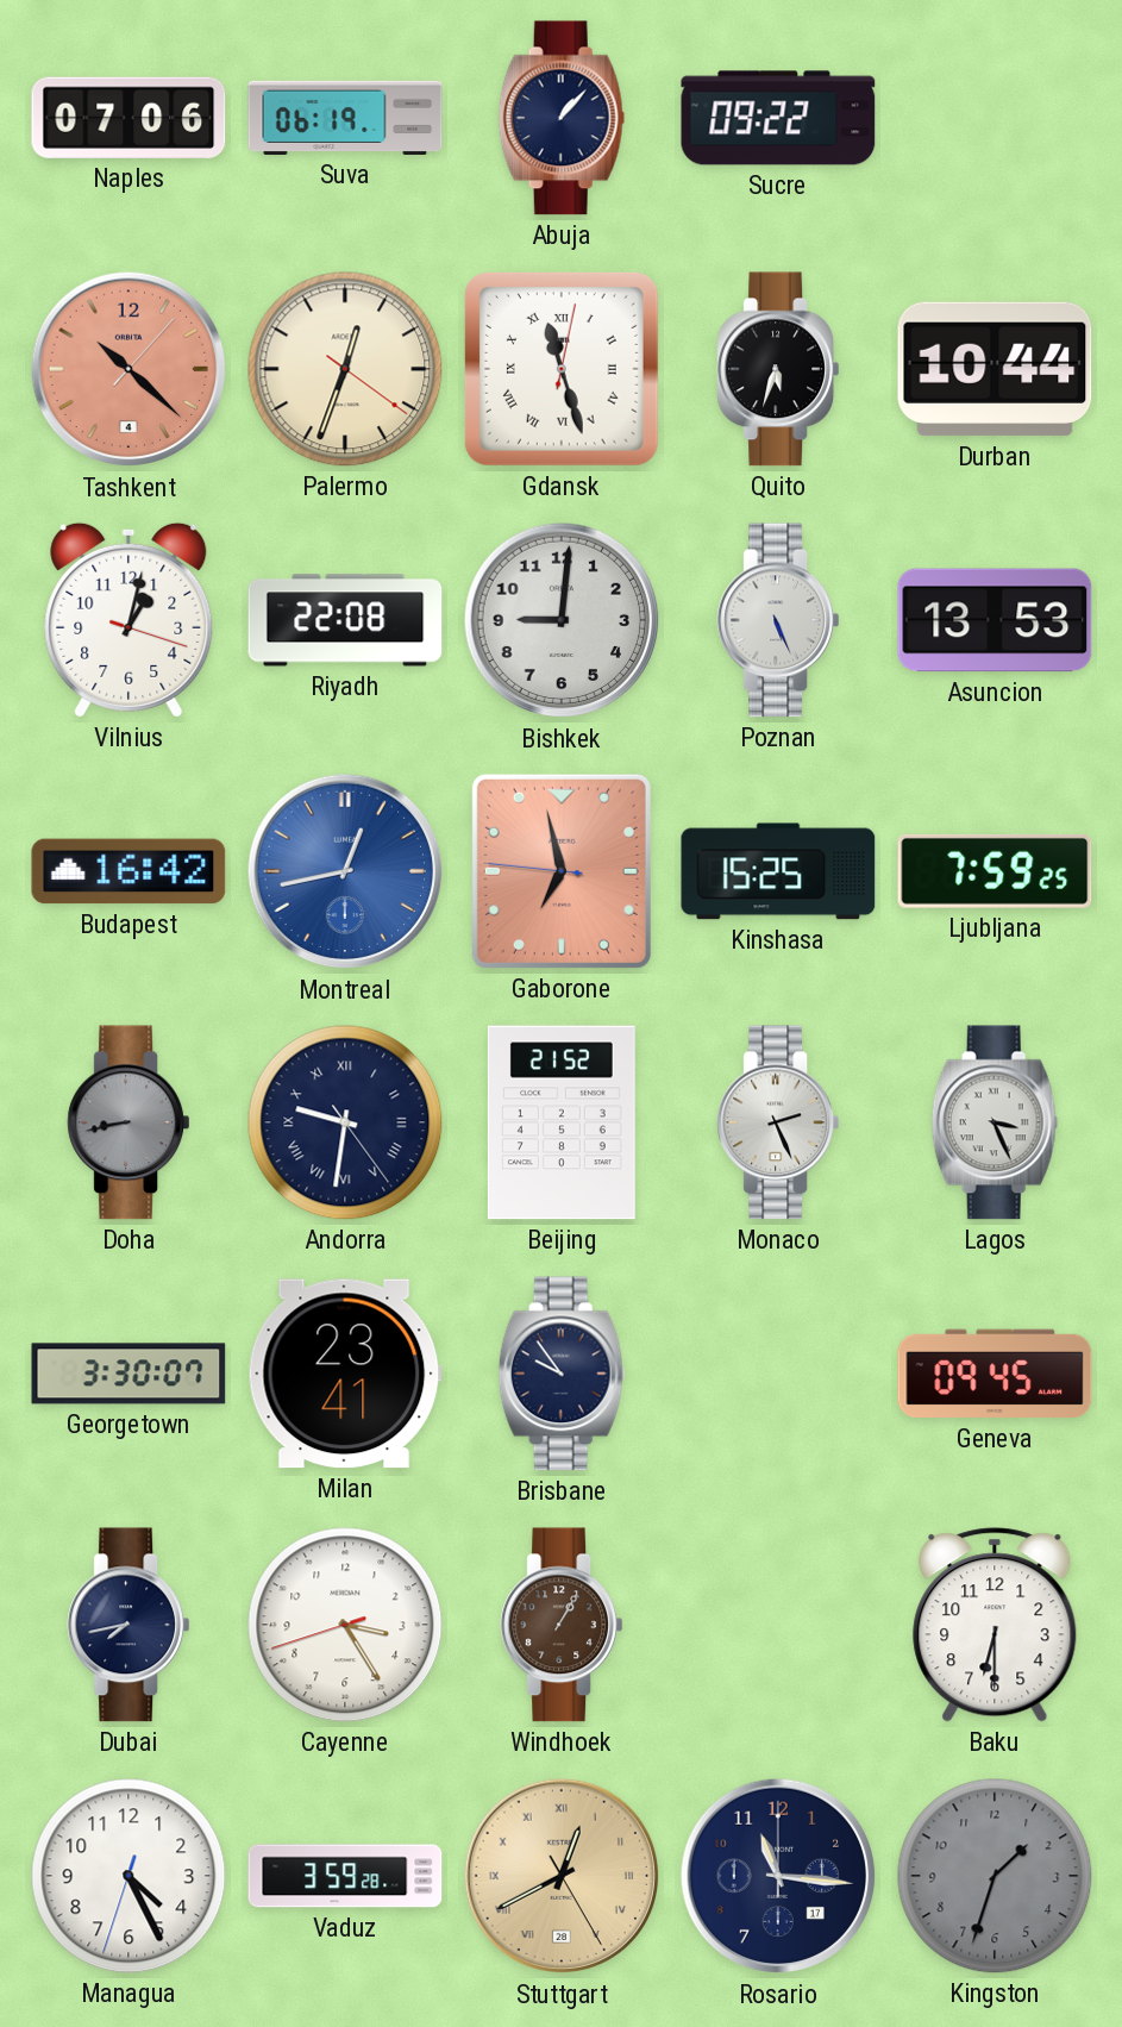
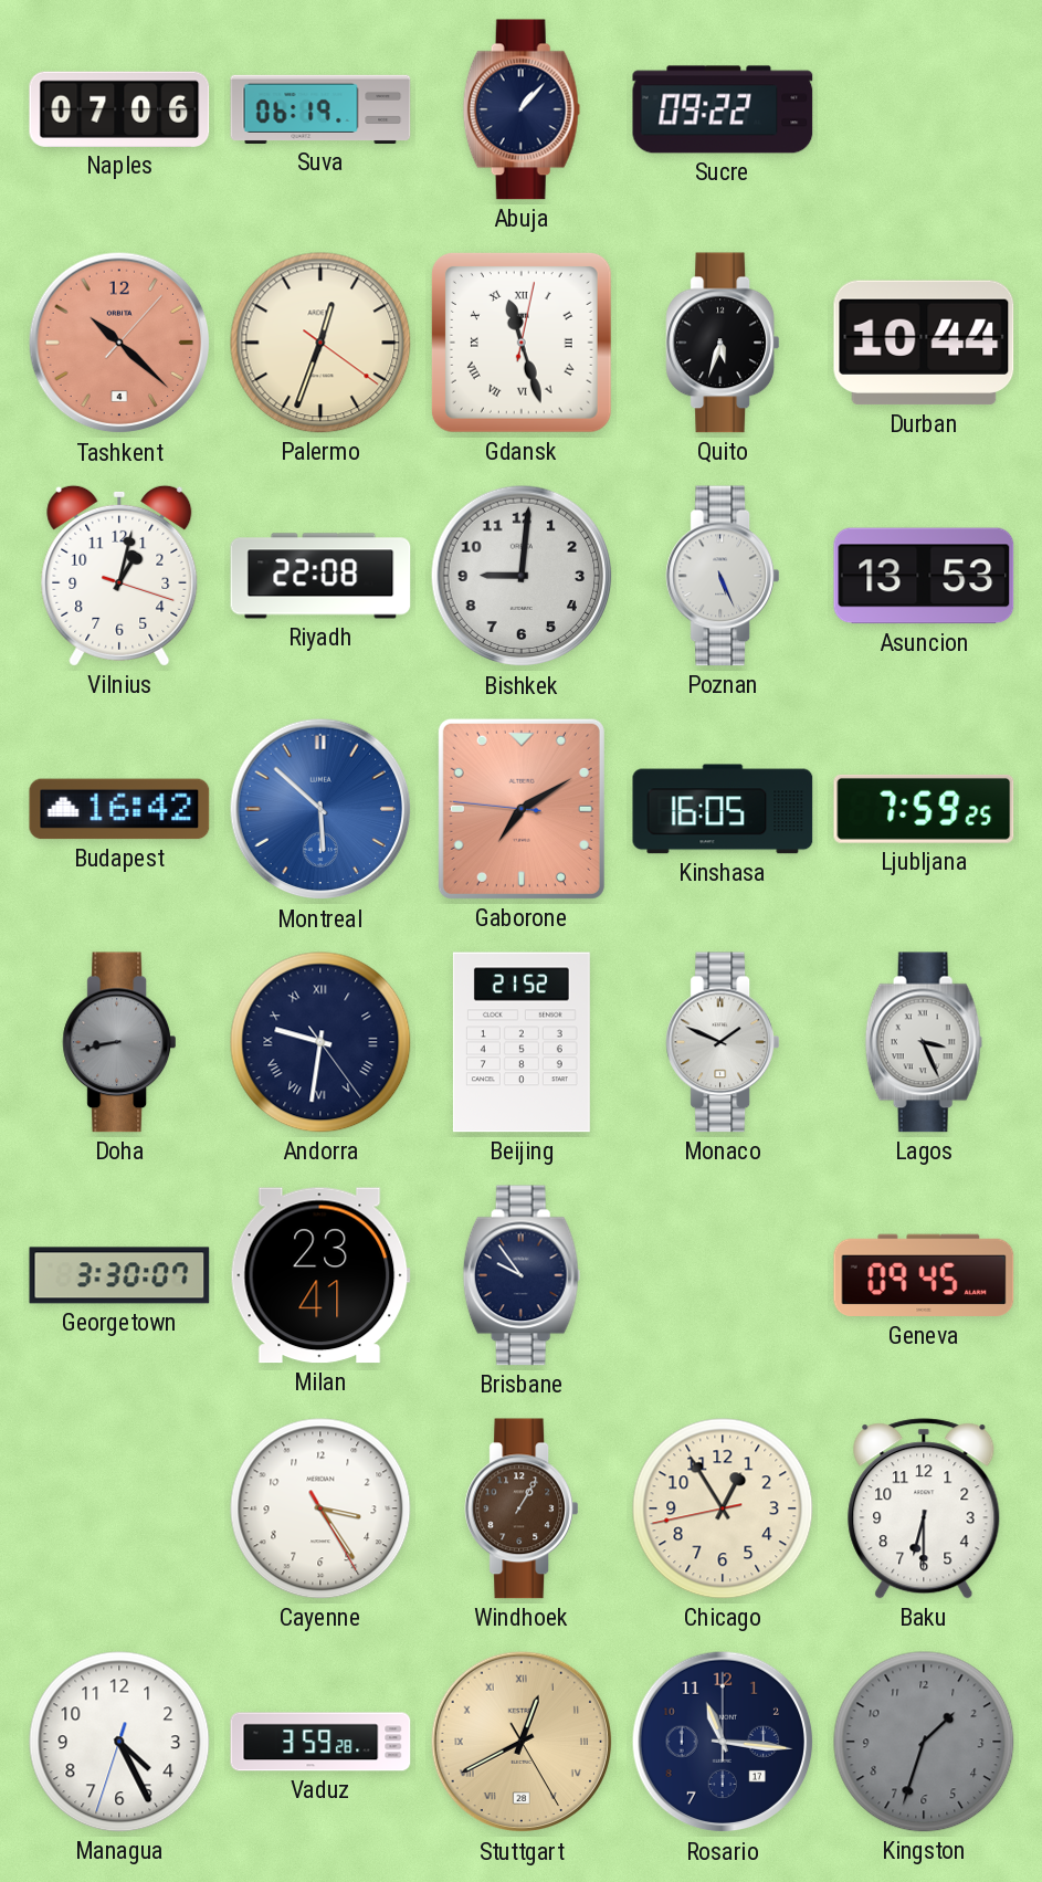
Montreal: 12:43 -> 5:52 (320, 809)
Gaborone: 6:57 -> 7:09 (522, 809)
Kinshasa: 15:25 -> 16:05 (723, 809)
Monaco: 2:26 -> 1:49 (722, 1042)
Dubai: 7:43 -> none (127, 1625)
Cayenne: 3:24:42 -> 3:24:25 (320, 1508)
Chicago: none -> 12:54 (723, 1508)
